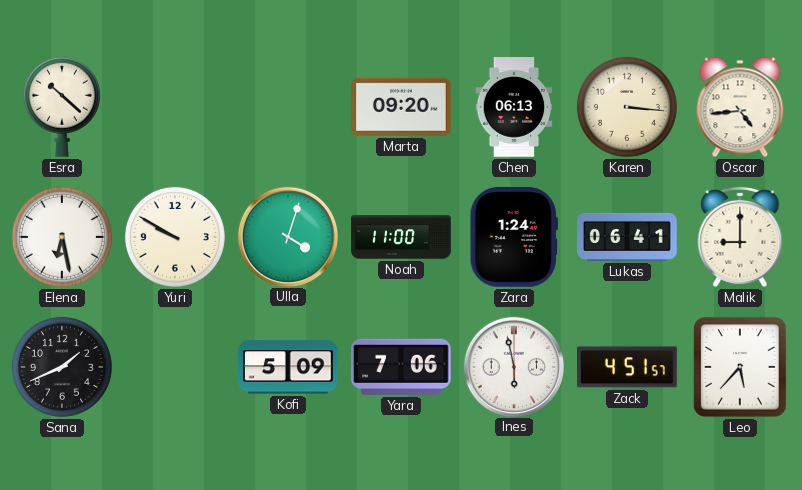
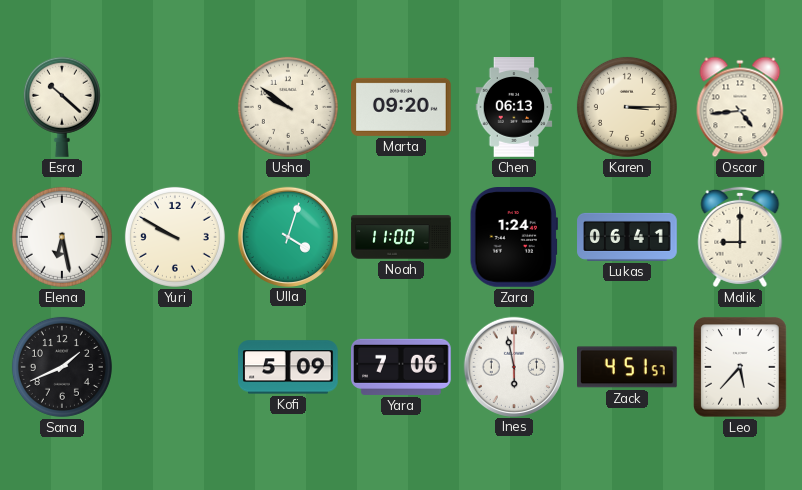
Usha: none -> 9:51 (288, 107)
Karen: 3:16 -> 3:15 (627, 107)
